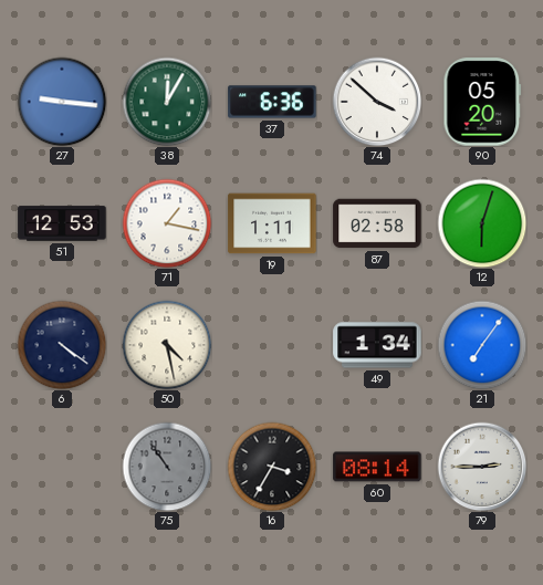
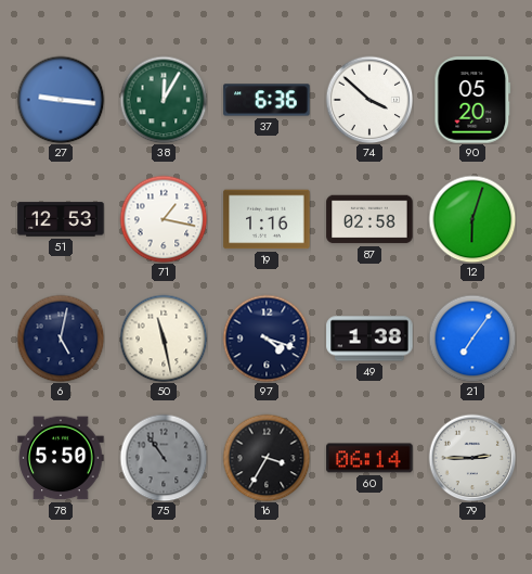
19: 1:11 -> 1:16 (267, 219)
6: 4:21 -> 5:02 (61, 339)
50: 4:28 -> 11:28 (164, 339)
97: none -> 4:18 (267, 339)
49: 1:34 -> 1:38 (369, 339)
78: none -> 5:50 (61, 458)
60: 08:14 -> 06:14 (369, 458)
